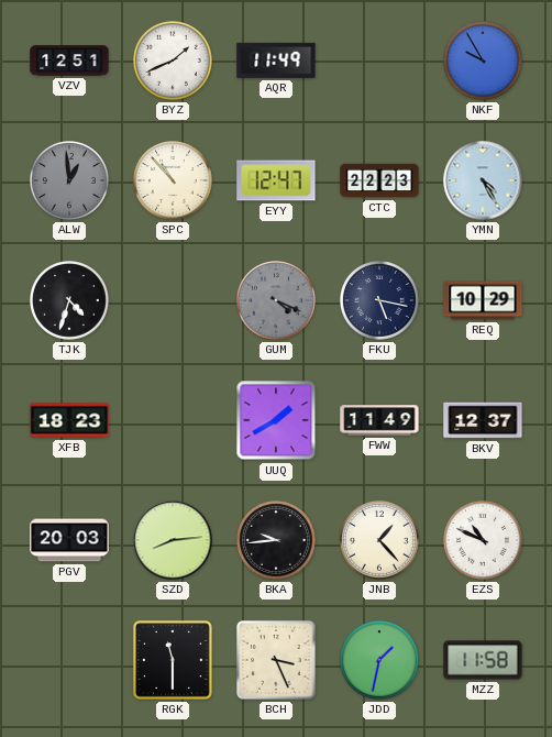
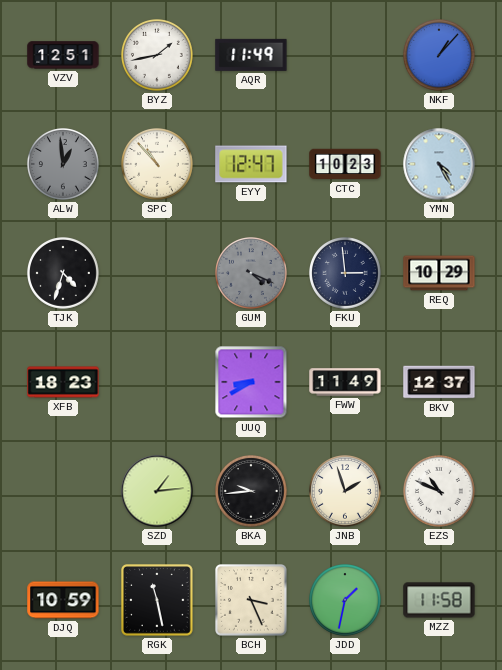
BYZ: 1:41 -> 1:43 (158, 56)
NKF: 9:55 -> 1:07 (440, 56)
CTC: 22:23 -> 10:23 (345, 164)
FKU: 5:17 -> 2:59 (346, 274)
UUQ: 1:40 -> 8:40 (251, 382)
PGV: 20:03 -> none (69, 540)
SZD: 8:14 -> 1:14 (157, 491)
JNB: 1:23 -> 1:57 (346, 492)
DJQ: none -> 10:59 (63, 600)
RGK: 11:30 -> 11:28 (157, 600)
